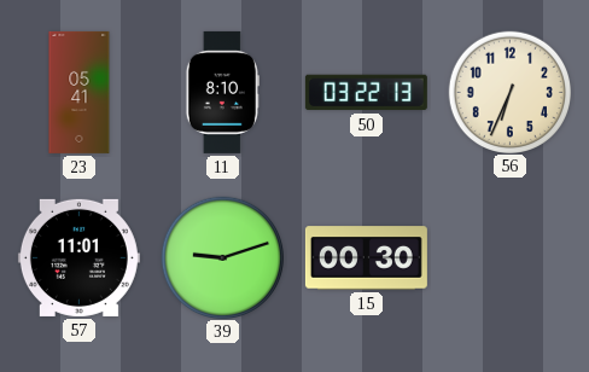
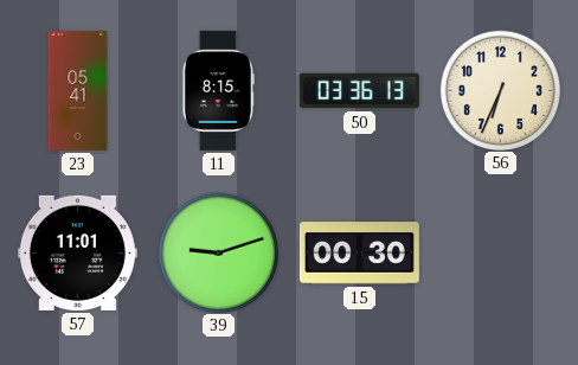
11: 8:10 -> 8:15 (218, 90)
50: 03:22 -> 03:36 (359, 91)
